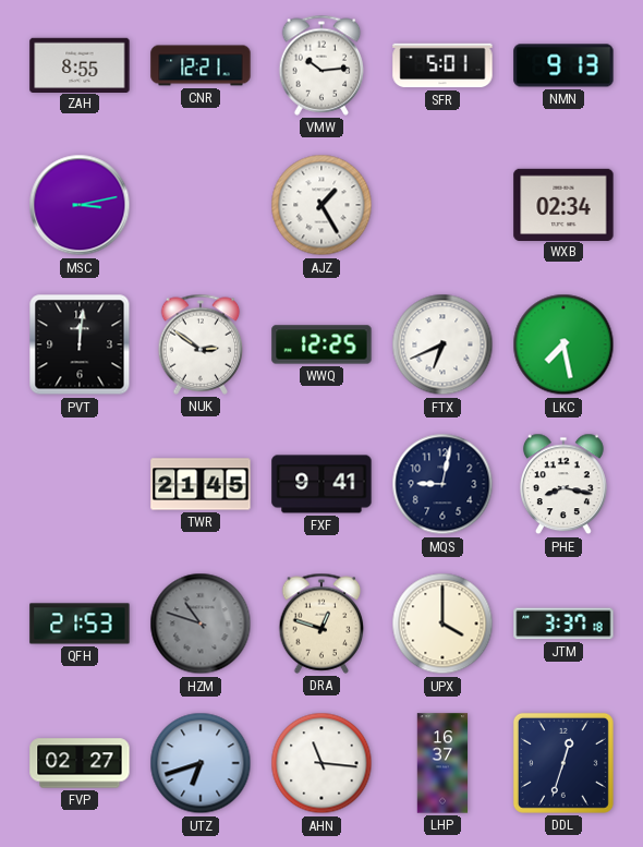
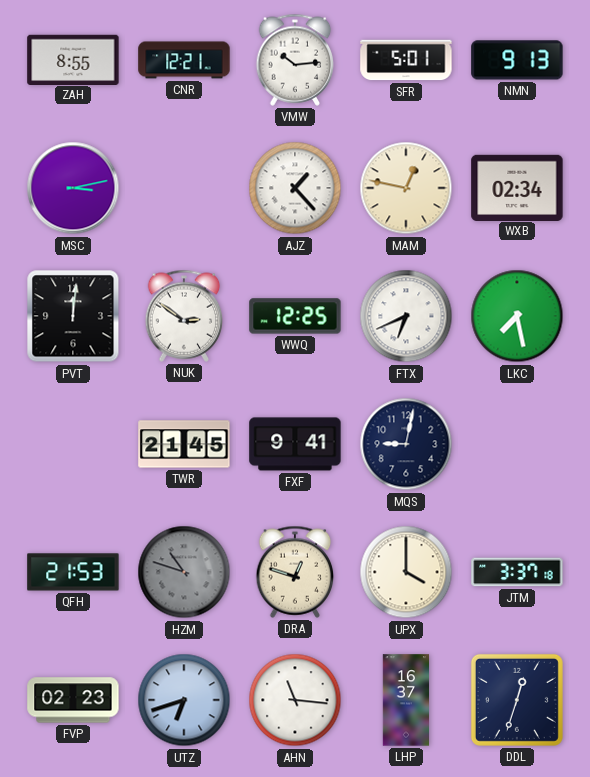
AJZ: 1:25 -> 1:23 (295, 188)
MAM: none -> 12:47 (406, 188)
PHE: 8:17 -> none (563, 484)
FVP: 02:27 -> 02:23 (73, 700)
